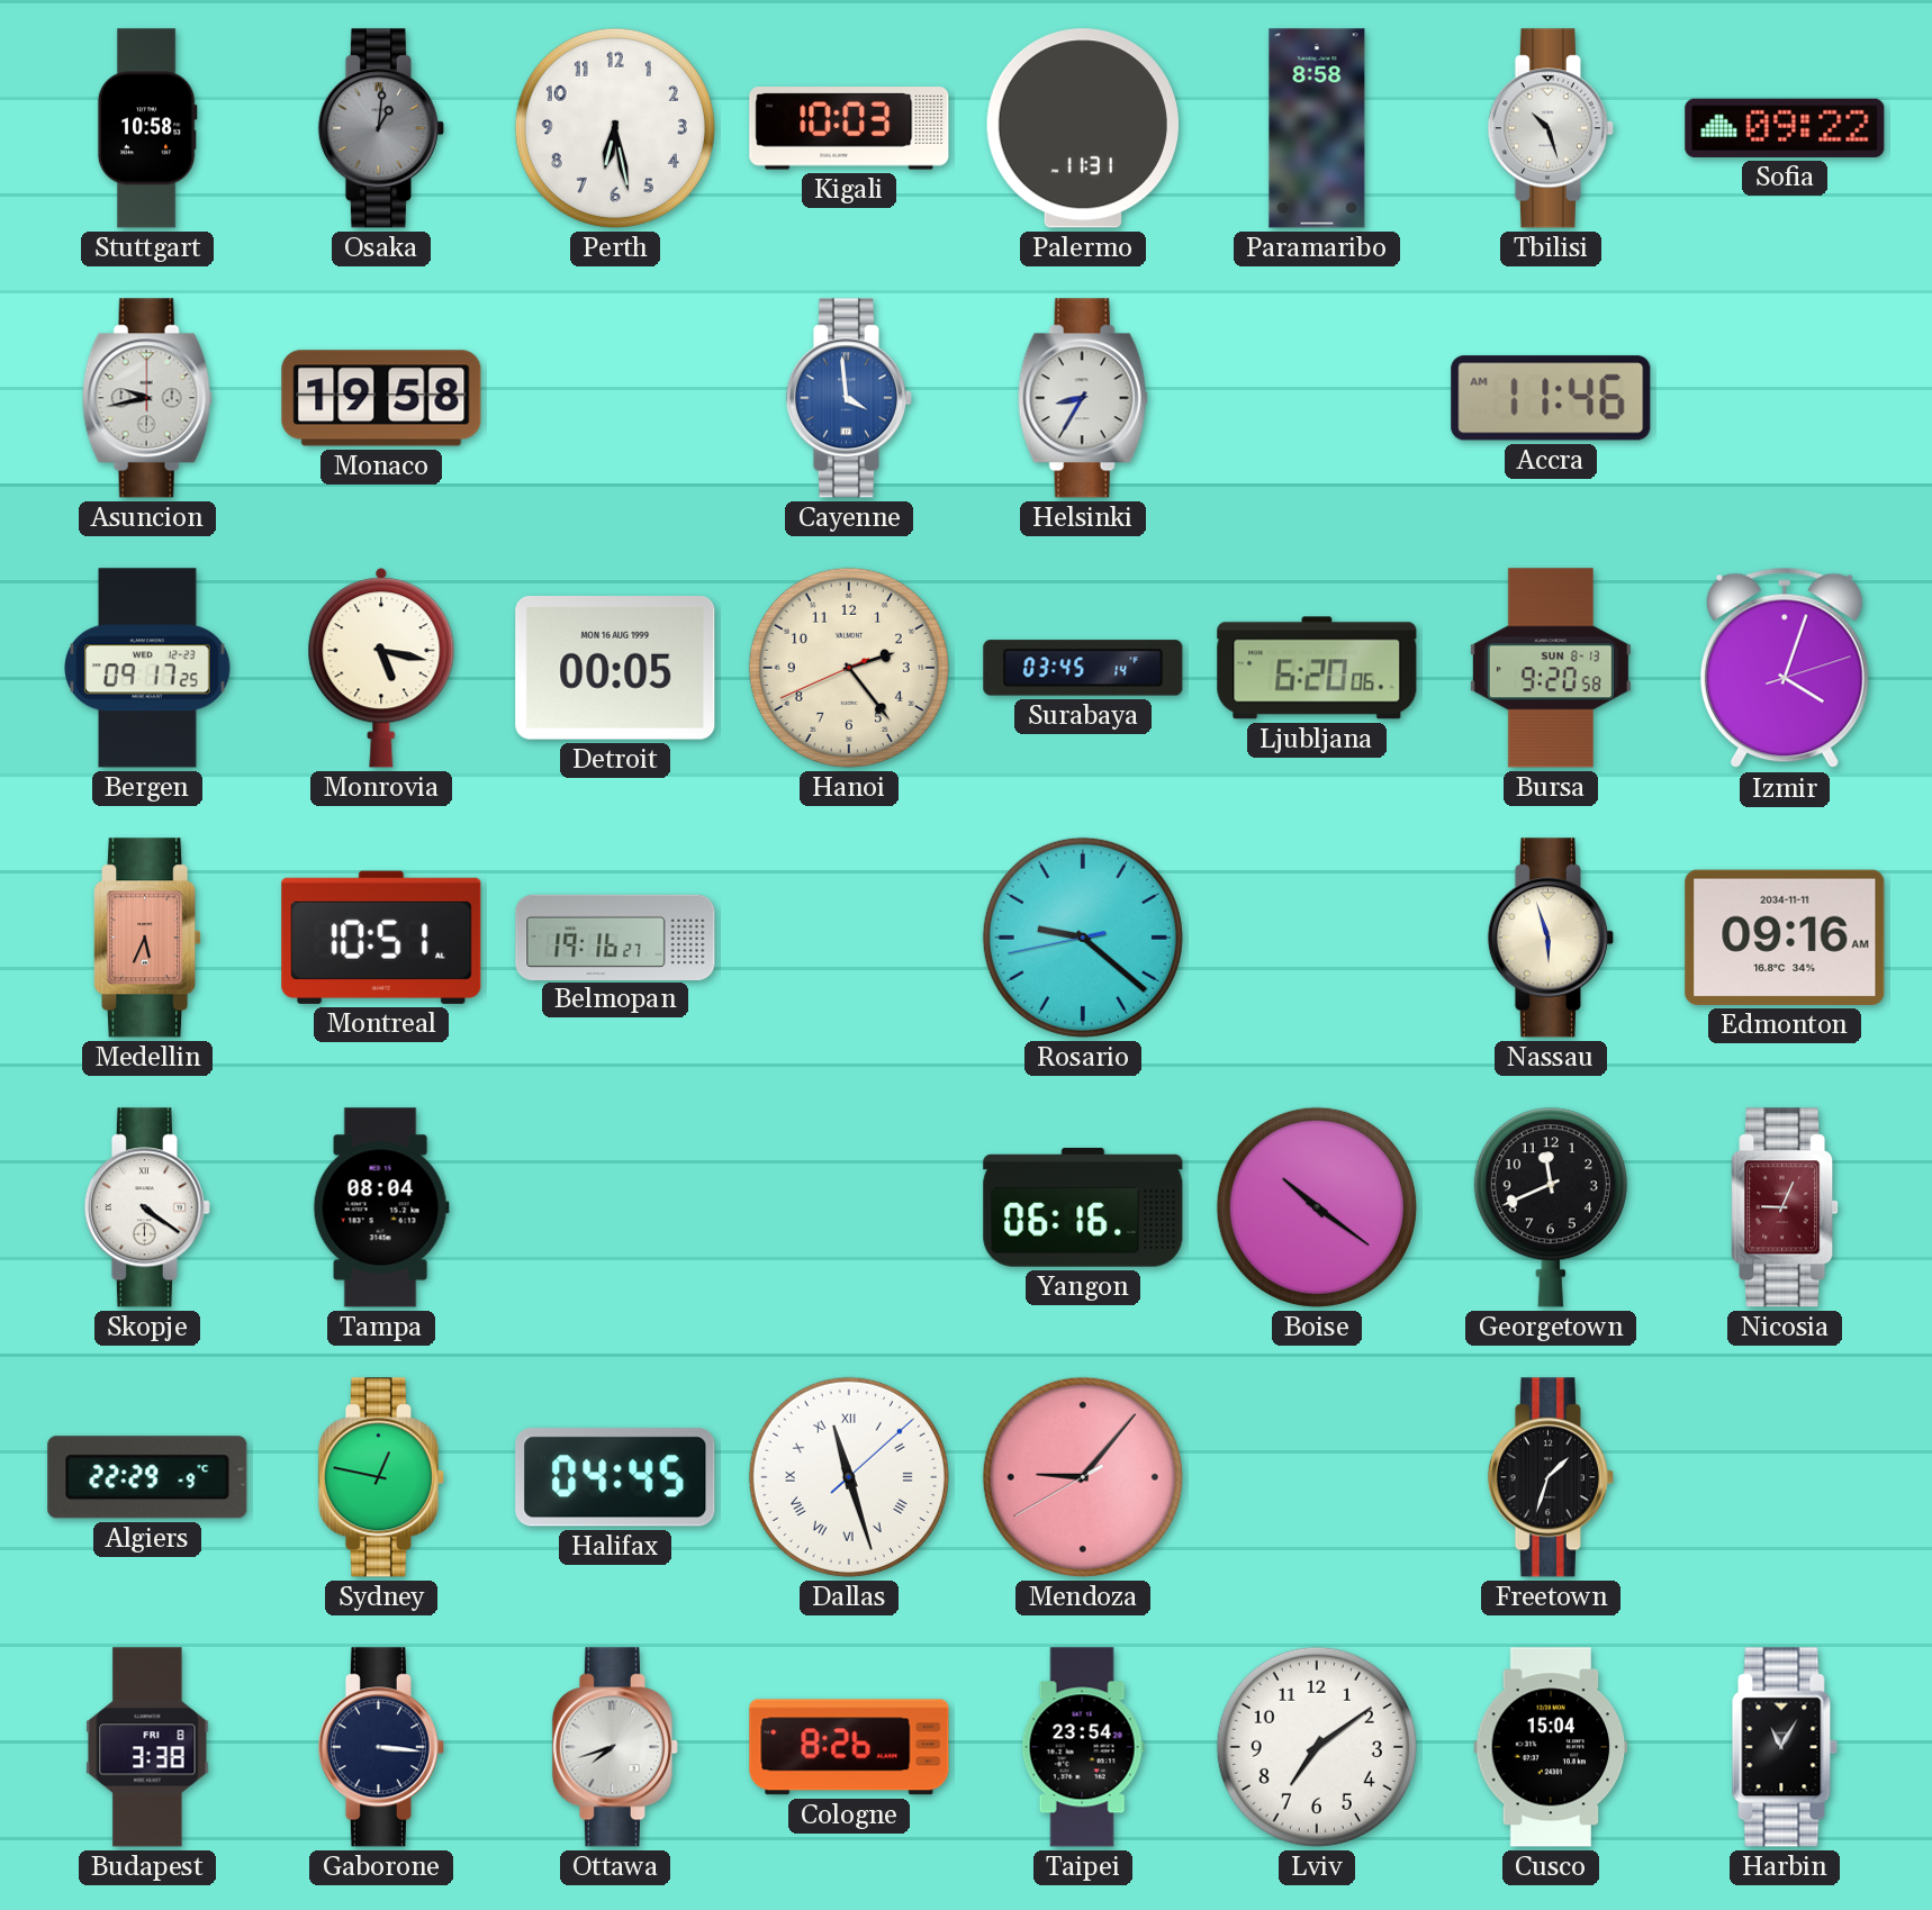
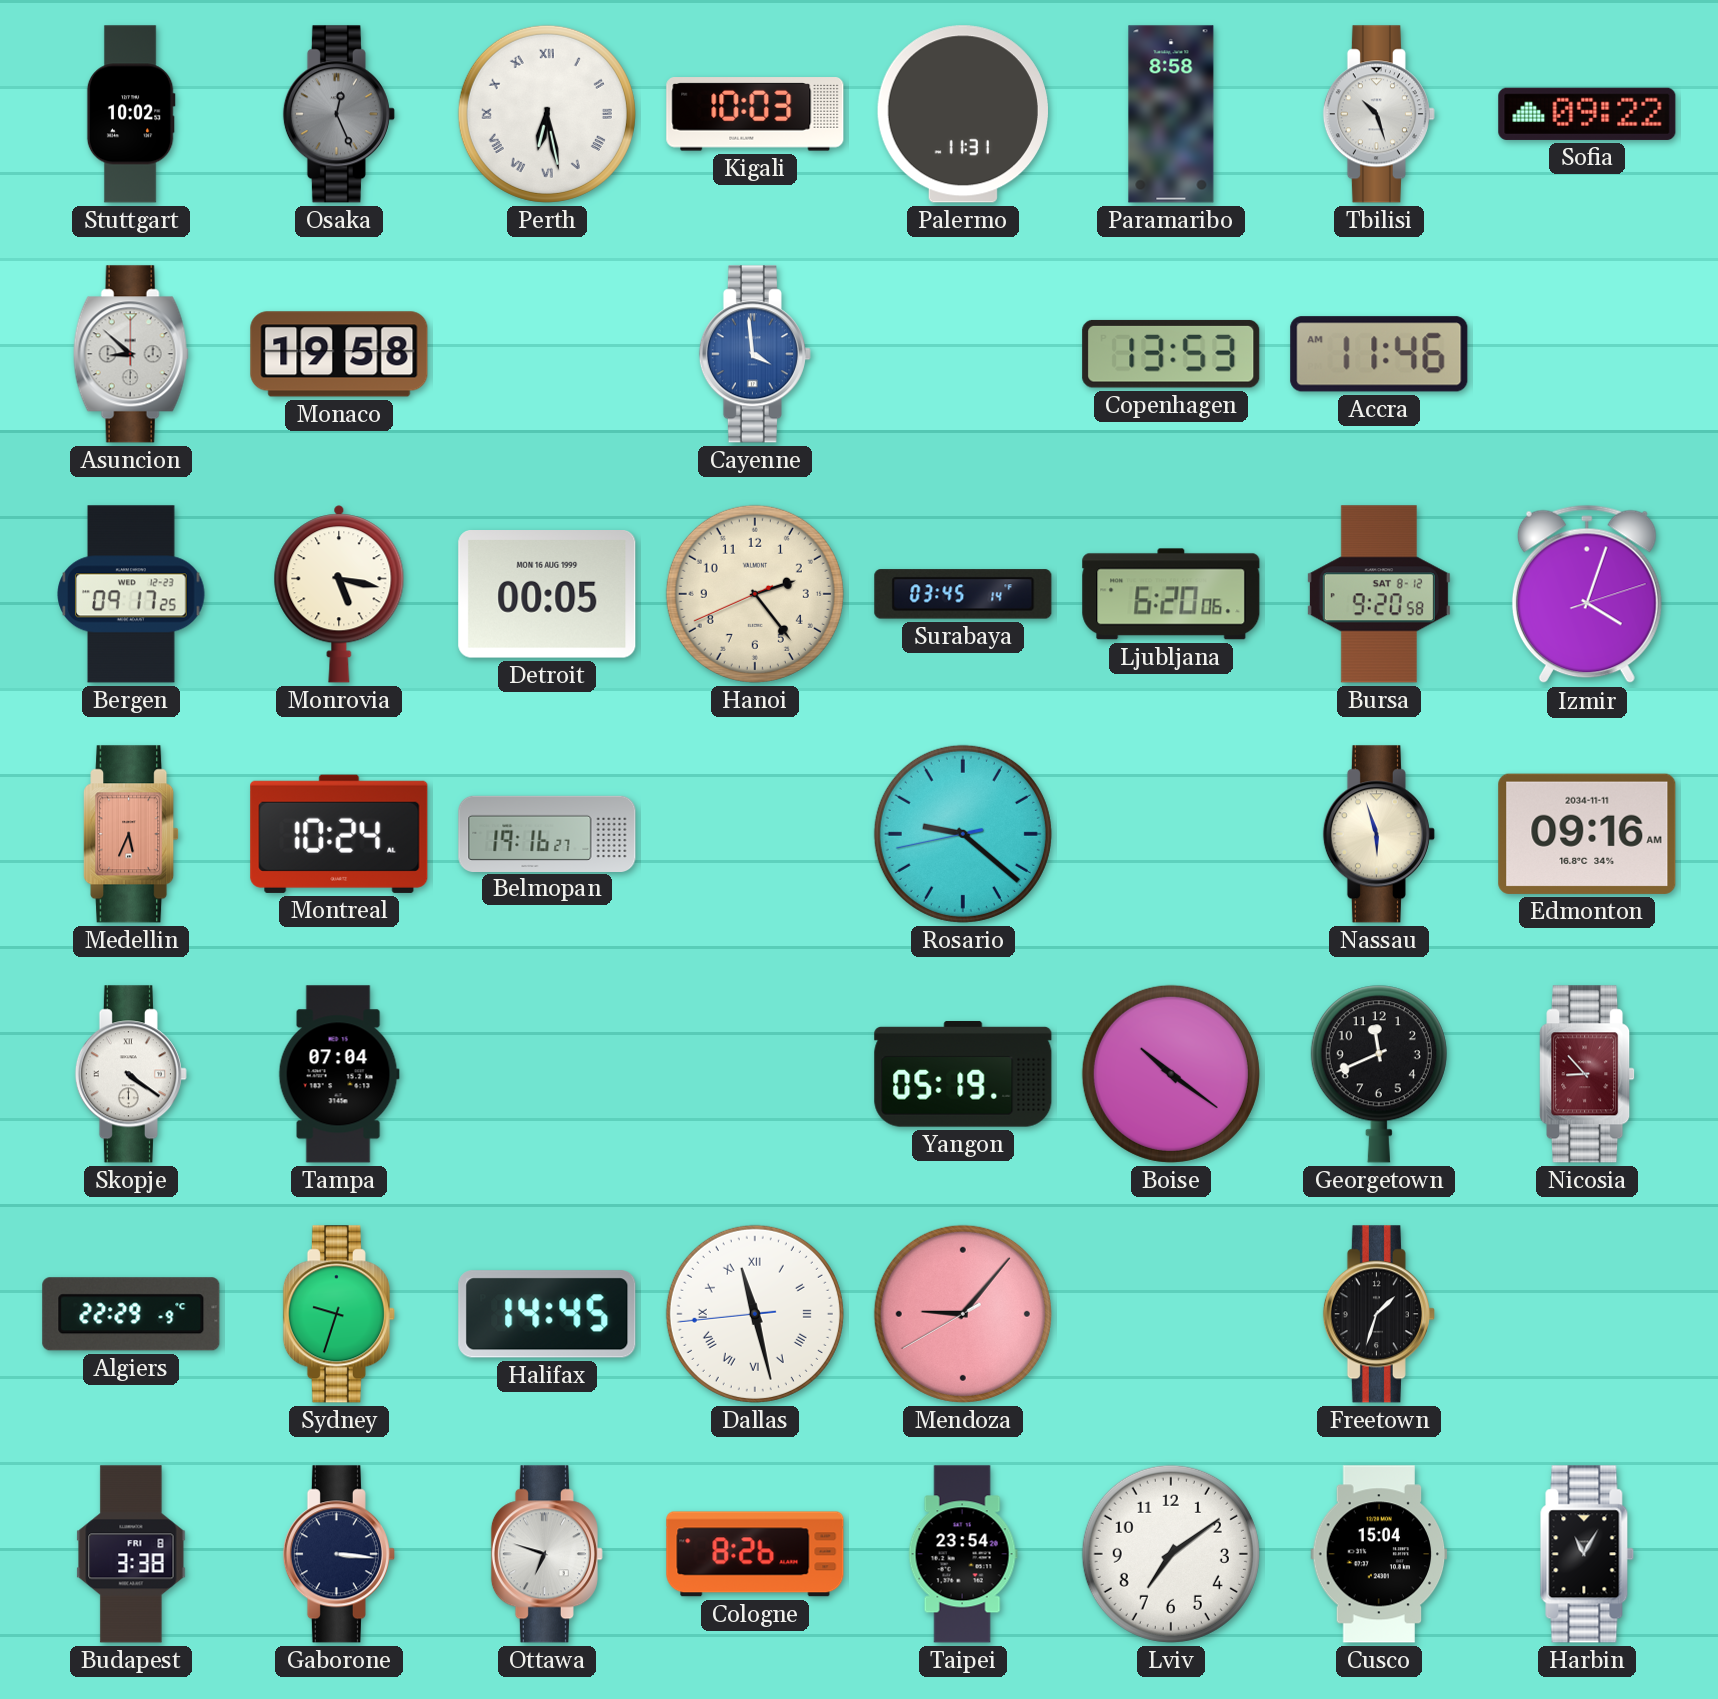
Stuttgart: 10:58 -> 10:02 (131, 114)
Osaka: 1:01 -> 12:26 (339, 114)
Perth numerals: Arabic -> Roman (547, 114)
Asuncion: 9:43 -> 8:52 (131, 354)
Helsinki: 8:35 -> none (1083, 398)
Copenhagen: none -> 13:53 (1171, 354)
Bursa date: SUN 8-13 -> SAT 8-12 (1379, 594)
Montreal: 10:51 -> 10:24 (339, 834)
Tampa: 08:04 -> 07:04 (339, 1074)
Yangon: 06:16 -> 05:19 (963, 1075)
Nicosia: 9:04 -> 8:53 (1587, 1074)
Sydney: 12:47 -> 9:33 (339, 1314)
Halifax: 04:45 -> 14:45 (547, 1314)
Dallas: 11:27:08 -> 11:27:44 (755, 1314)
Ottawa: 7:42 -> 6:48 (547, 1554)
